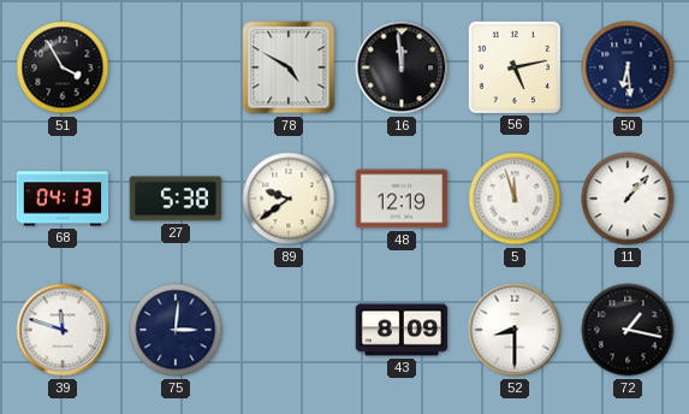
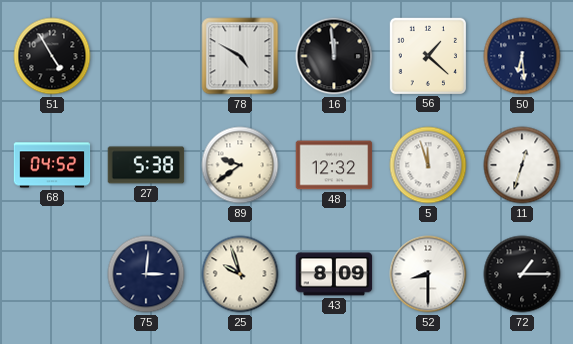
51: 3:55 -> 4:55 (52, 56)
56: 5:13 -> 1:22 (427, 55)
68: 04:13 -> 04:52 (52, 165)
48: 12:19 -> 12:32 (334, 165)
11: 1:07 -> 12:33 (522, 165)
39: 11:48 -> none (63, 330)
25: none -> 9:57 (240, 274)
72: 1:17 -> 1:15 (522, 274)
